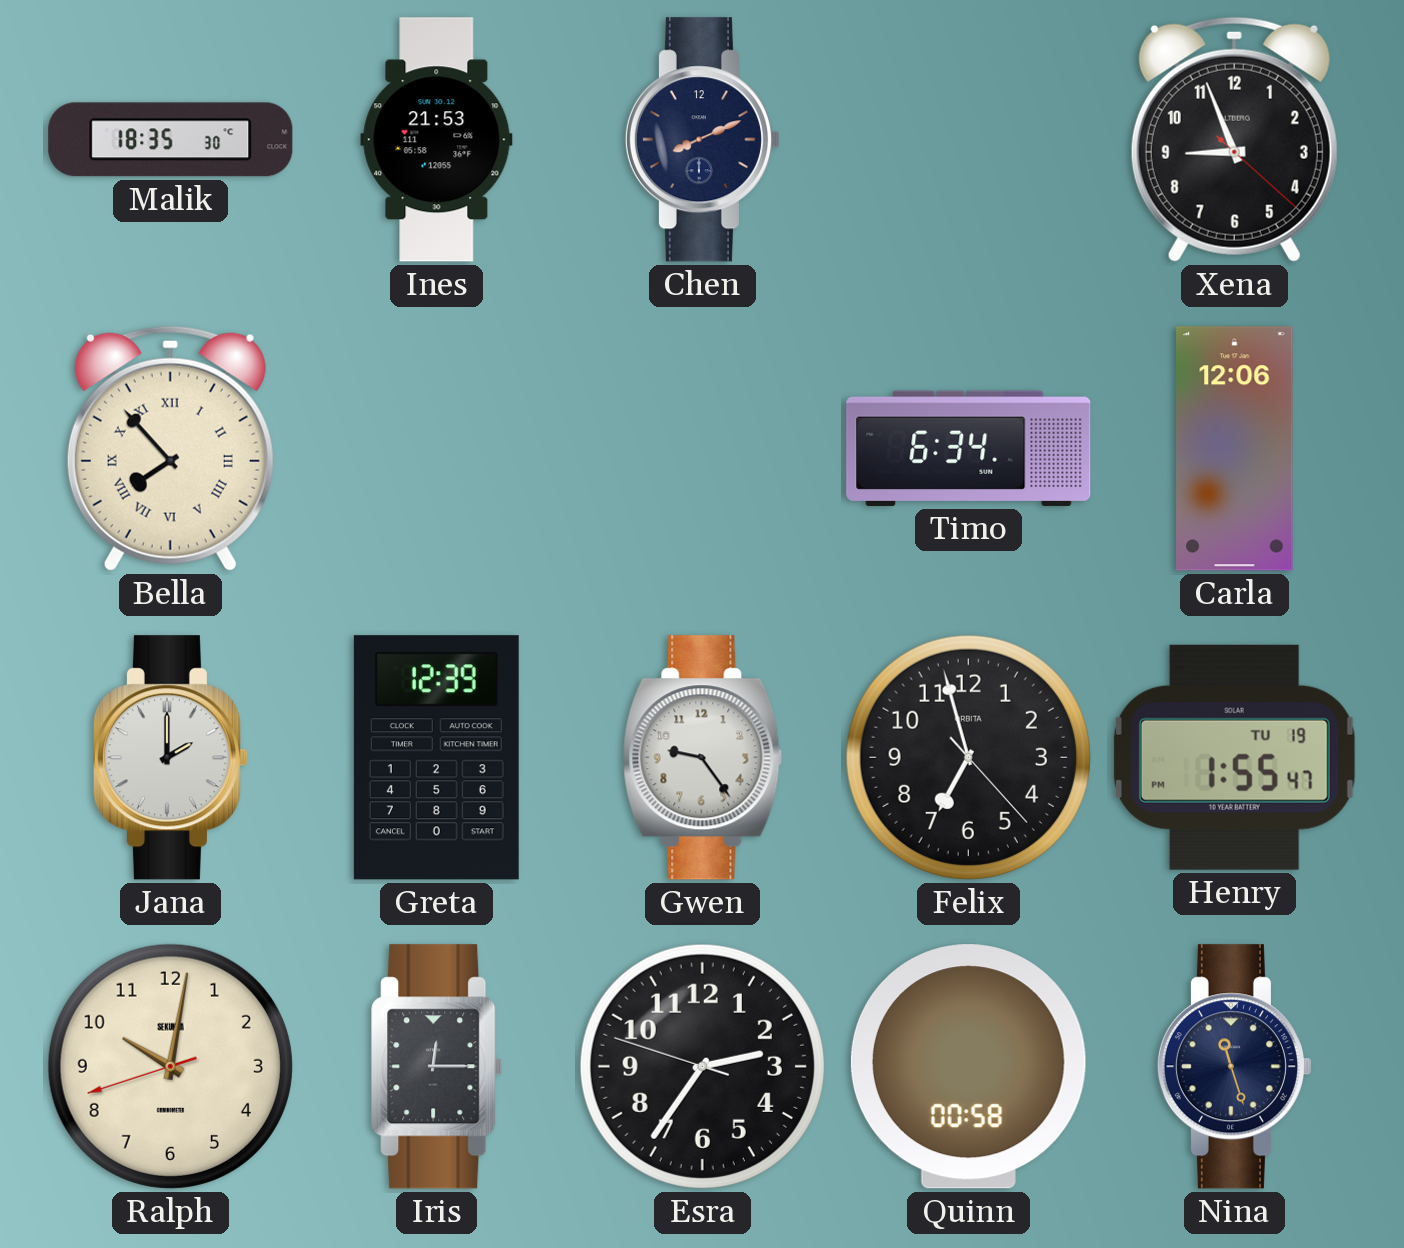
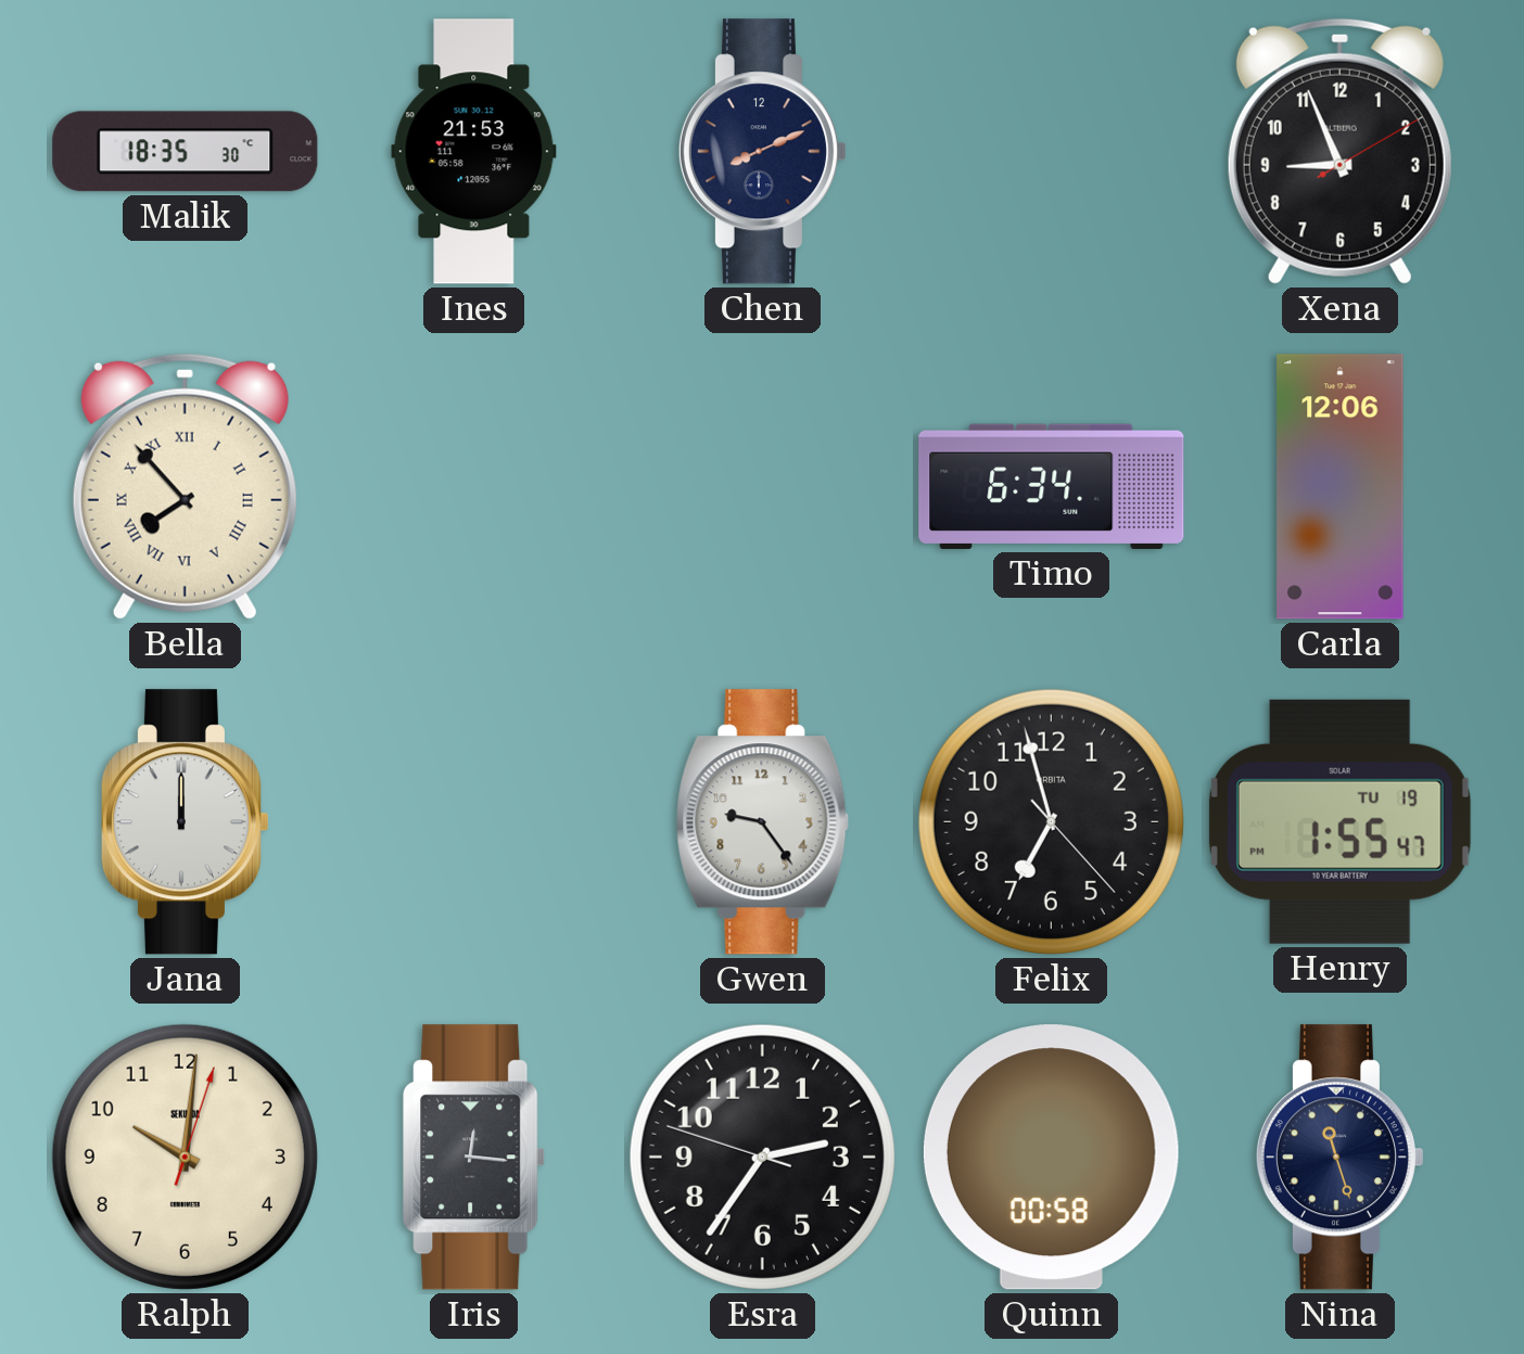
Xena: 8:56:22 -> 8:56:10 (1339, 151)
Jana: 2:00 -> 12:00 (185, 822)
Greta: 12:39 -> none (436, 758)
Ralph: 10:01:42 -> 10:01:03 (185, 1157)
Iris: 12:15 -> 12:16 (474, 1158)
